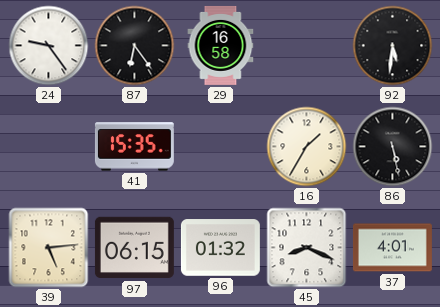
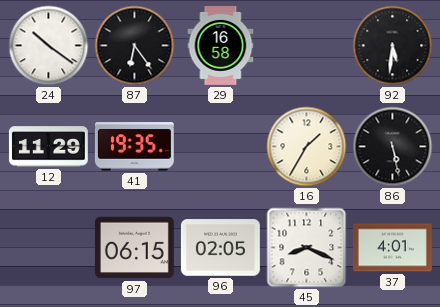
24: 9:24 -> 10:21 (49, 46)
12: none -> 11:29 (48, 147)
41: 15:35 -> 19:35 (134, 147)
39: 5:14 -> none (49, 248)
96: 01:32 -> 02:05 (220, 248)
